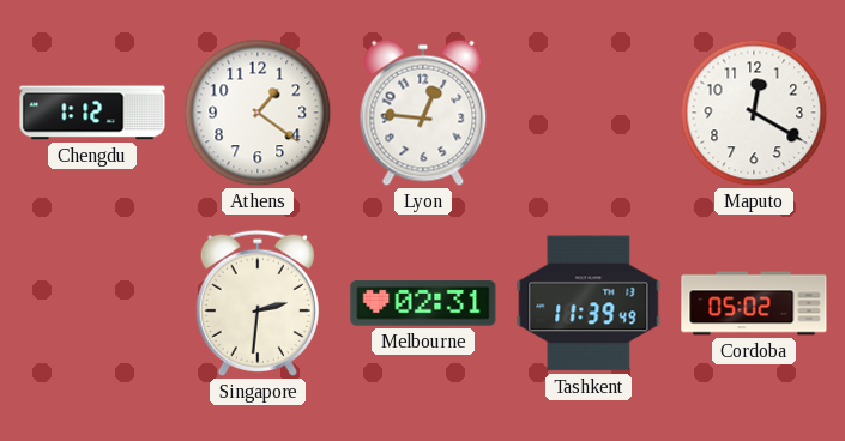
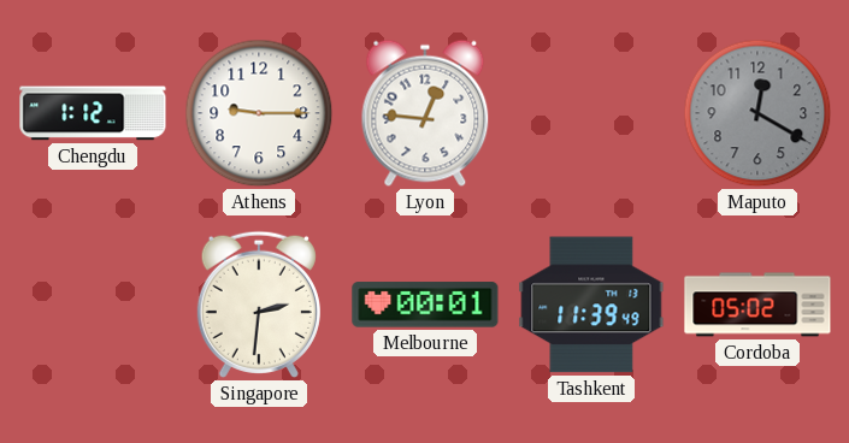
Athens: 1:21 -> 9:15 (259, 113)
Maputo dial: white -> grey (757, 113)
Melbourne: 02:31 -> 00:01 (425, 305)
